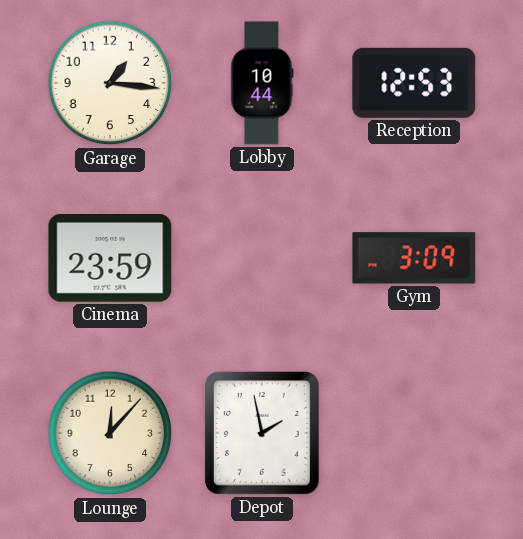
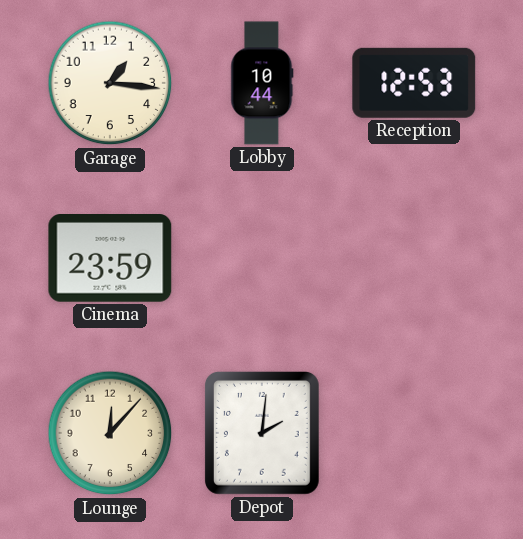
Gym: 3:09 -> none (414, 258)
Depot: 1:58 -> 2:01 (262, 433)
